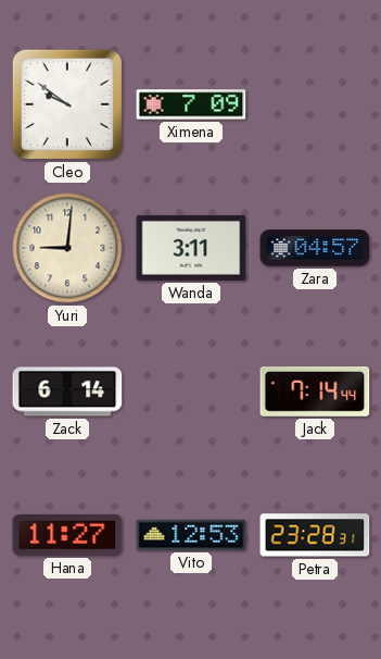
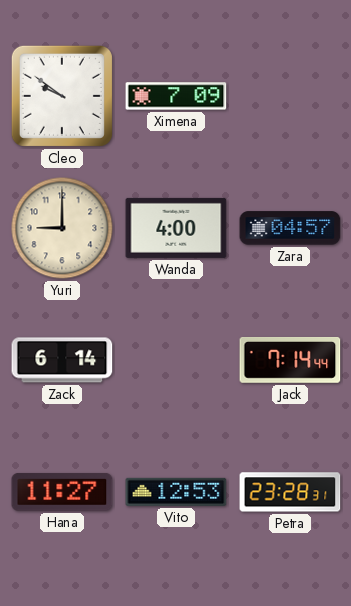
Yuri: 9:01 -> 9:00 (62, 228)
Wanda: 3:11 -> 4:00 (176, 228)
